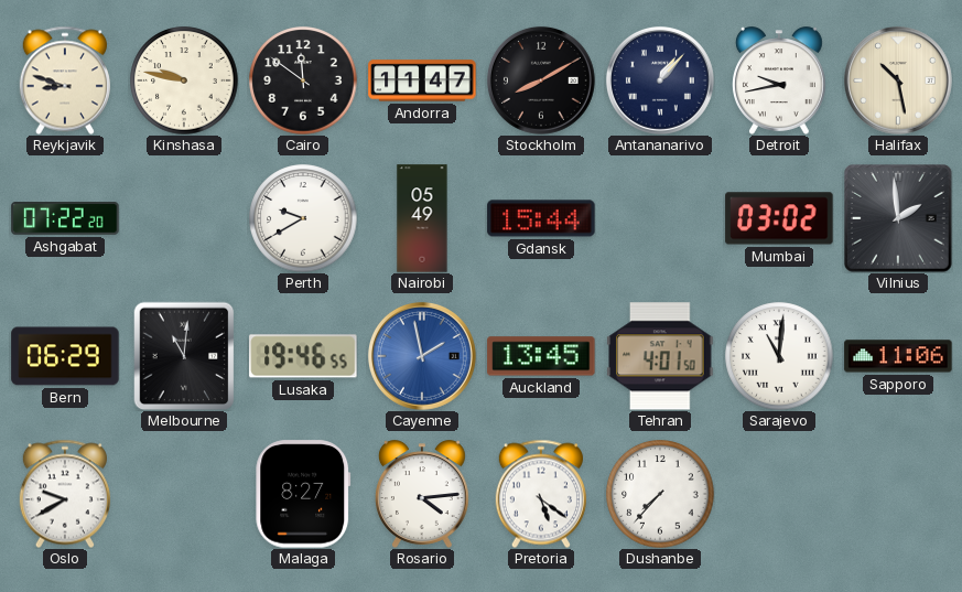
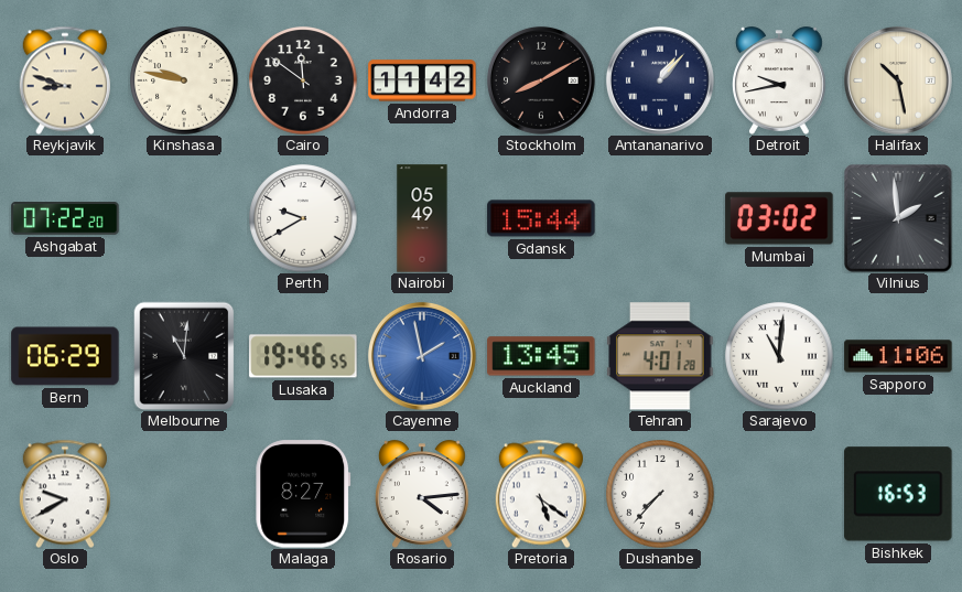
Andorra: 11:47 -> 11:42 (422, 80)
Tehran: 4:01:50 -> 4:01:28 (660, 356)
Bishkek: none -> 16:53 (898, 494)
